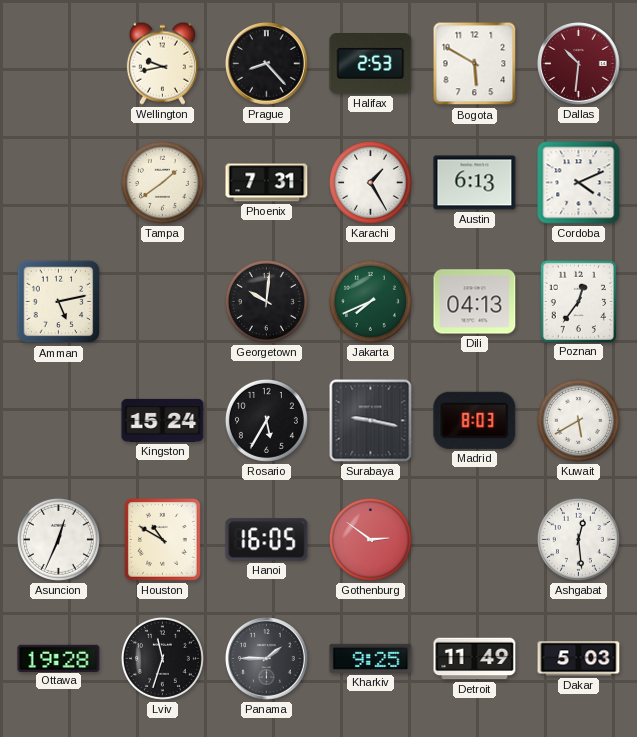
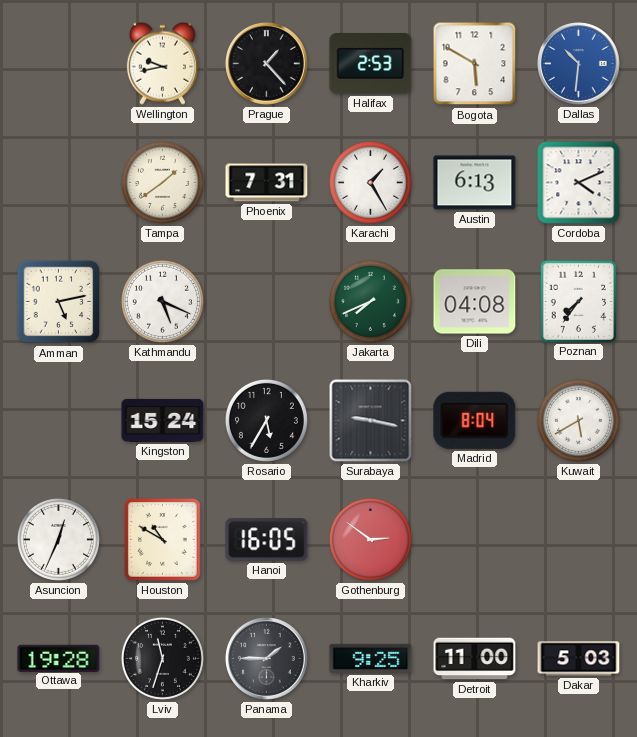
Prague: 8:23 -> 1:23 (267, 64)
Dallas dial: burgundy -> blue (579, 64)
Kathmandu: none -> 5:19 (162, 301)
Georgetown: 10:01 -> none (266, 301)
Dili: 04:13 -> 04:08 (475, 302)
Poznan: 12:36 -> 7:36 (578, 301)
Madrid: 8:03 -> 8:04 (475, 420)
Ashgabat: 12:29 -> none (578, 539)
Detroit: 11:49 -> 11:00 (475, 659)
